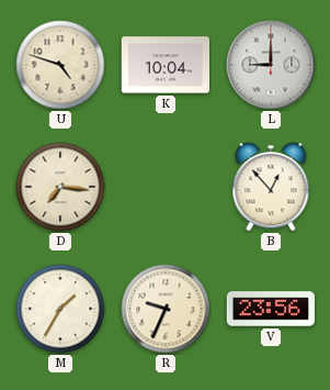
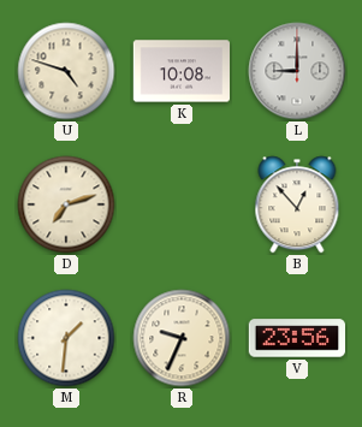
K: 10:04 -> 10:08 (182, 71)
D: 7:16 -> 7:12 (66, 204)
M: 1:35 -> 1:31 (66, 338)
